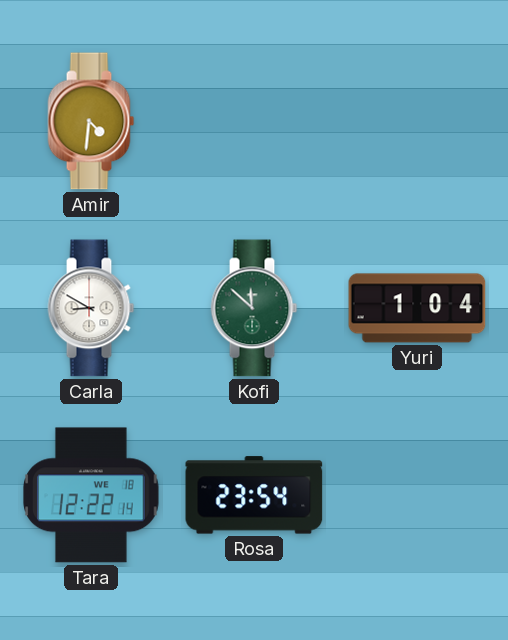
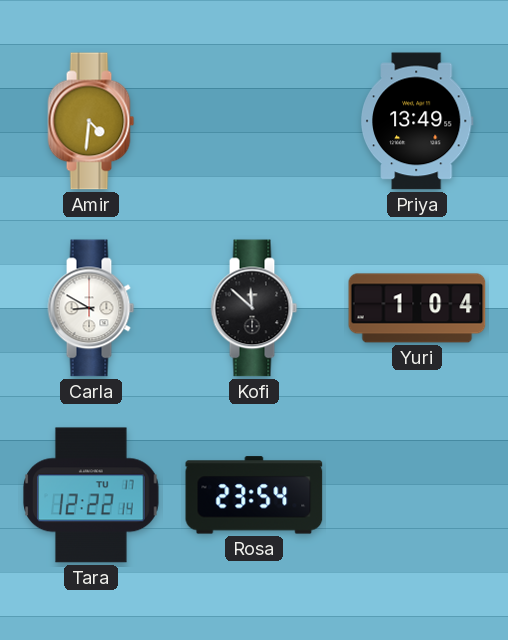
Priya: none -> 13:49 (417, 121)
Kofi dial: green -> black (254, 308)
Tara date: WE 18 -> TU 17 (91, 495)
